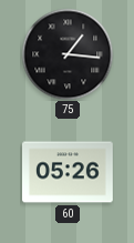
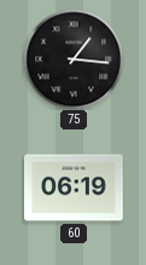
60: 05:26 -> 06:19 (75, 188)
